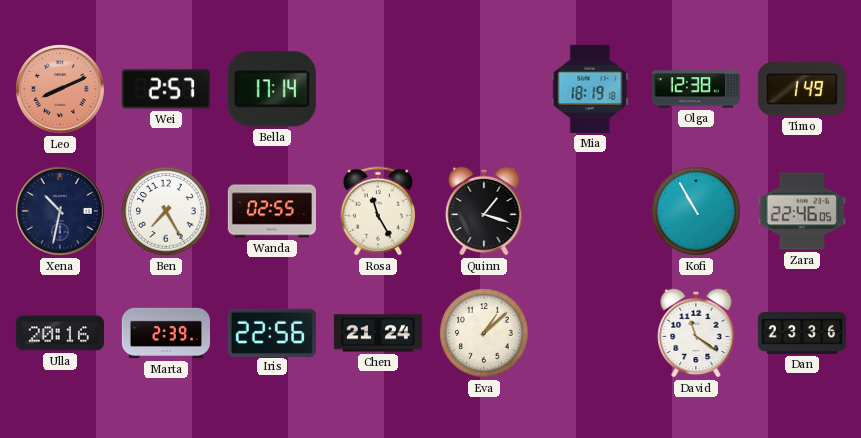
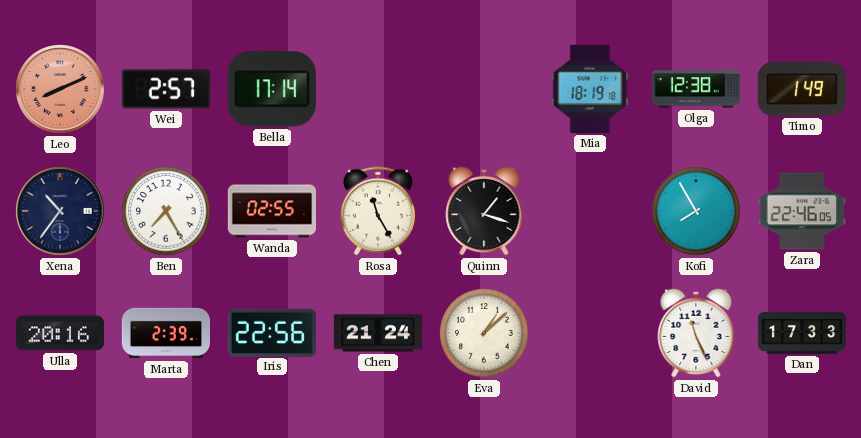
Xena: 10:32 -> 10:36 (60, 211)
Kofi: 10:55 -> 7:55 (696, 211)
David: 11:21 -> 11:26 (696, 333)
Dan: 23:36 -> 17:33 (801, 333)
